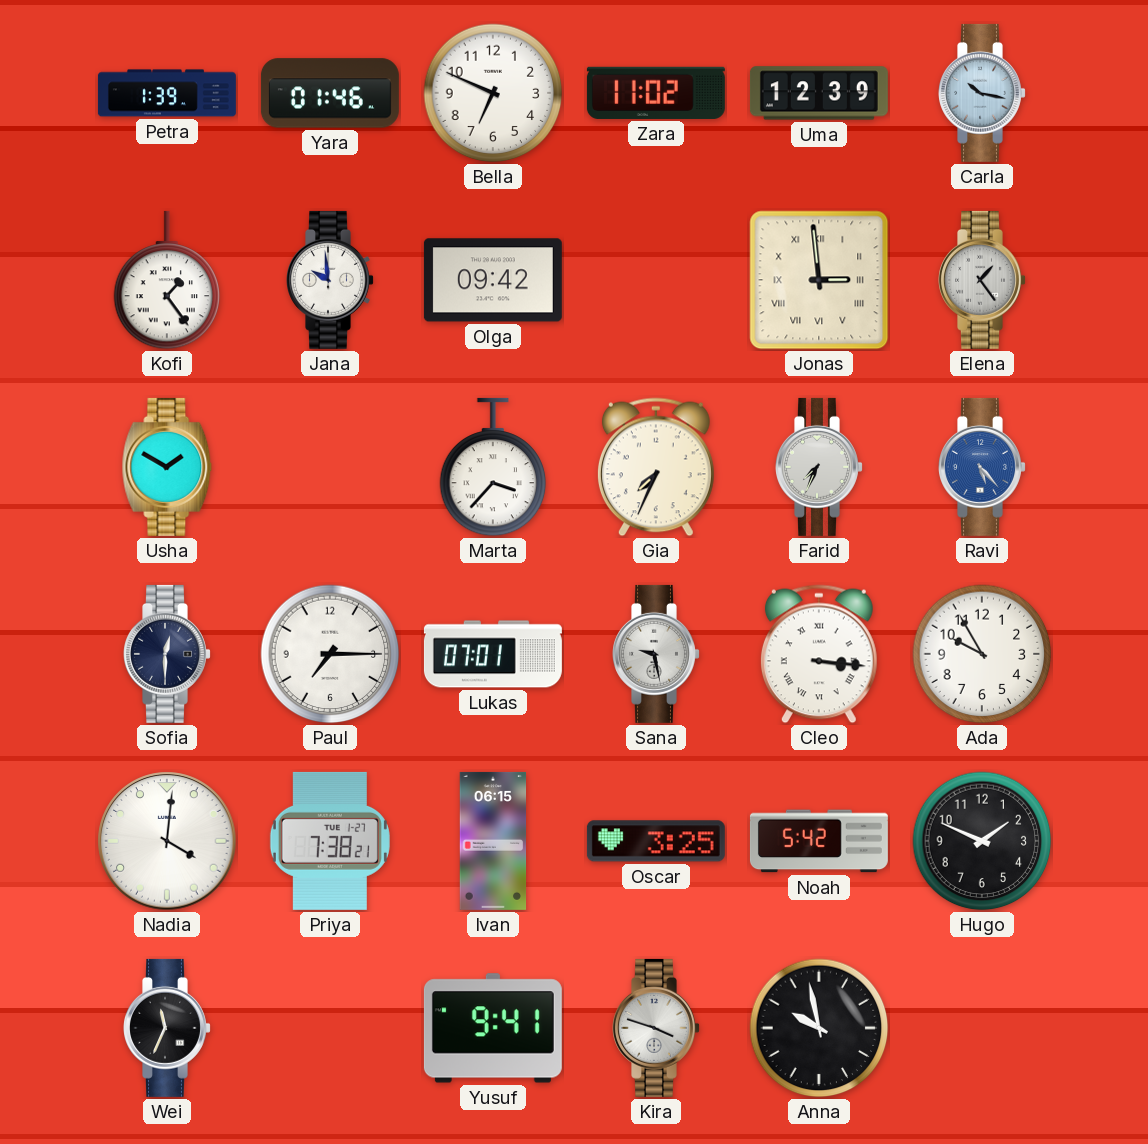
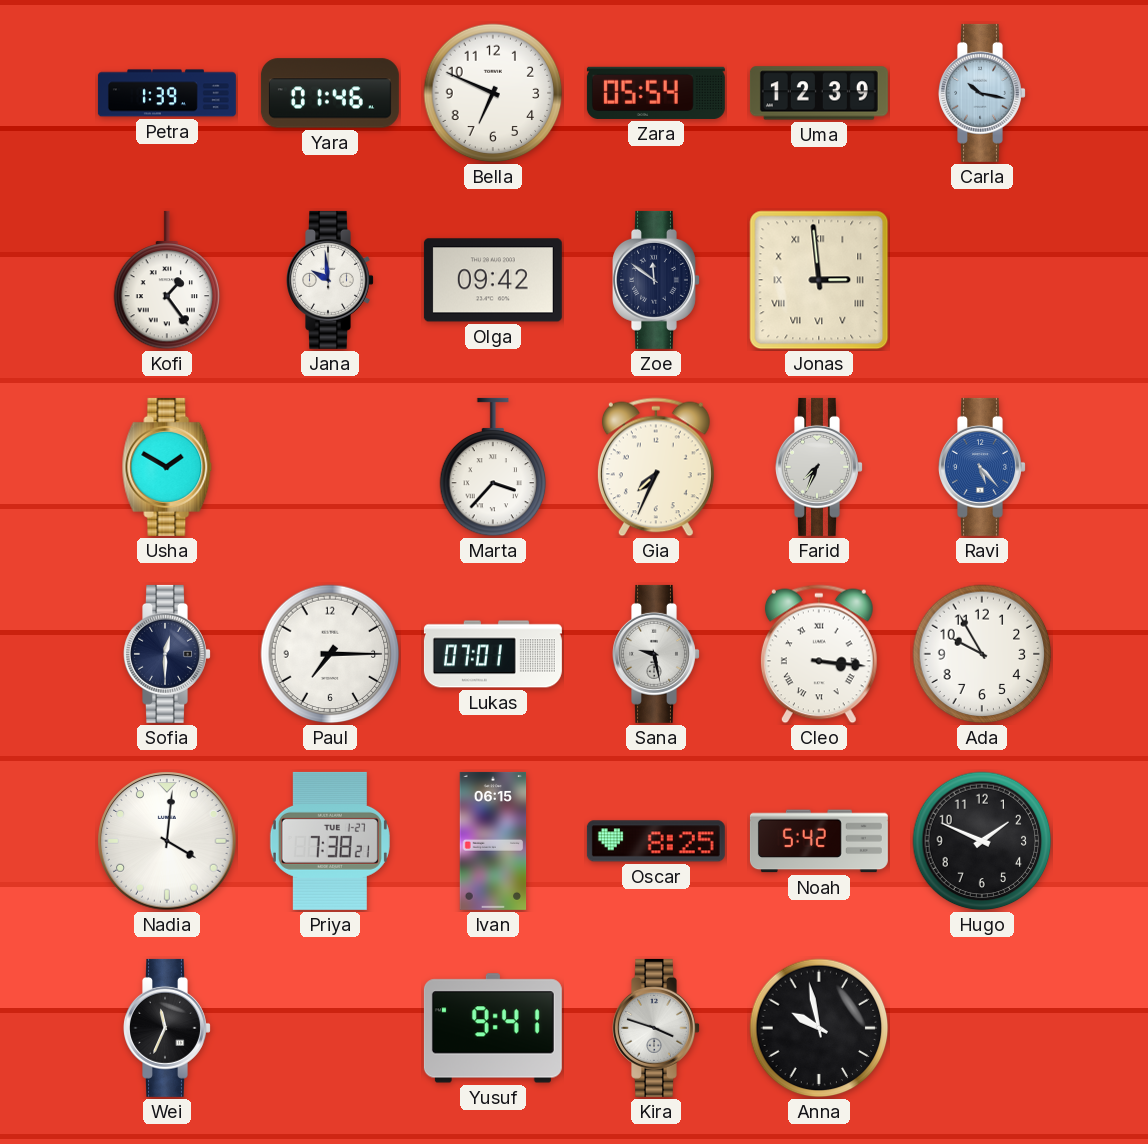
Zara: 11:02 -> 05:54 (656, 93)
Zoe: none -> 11:51 (657, 280)
Elena: 1:24 -> none (983, 280)
Oscar: 3:25 -> 8:25 (656, 841)
